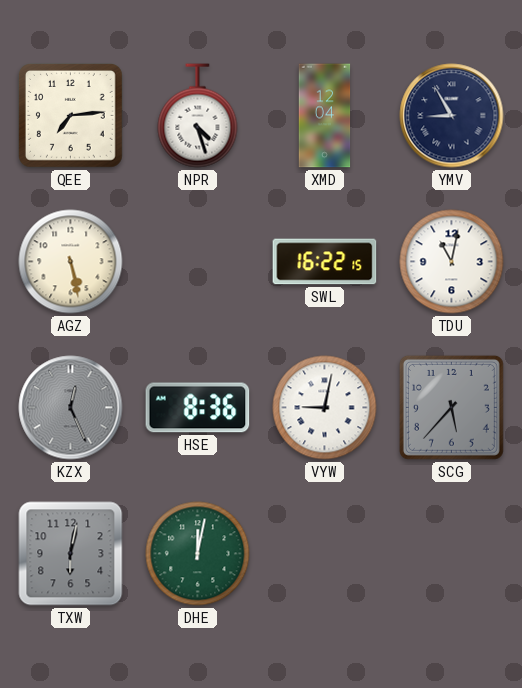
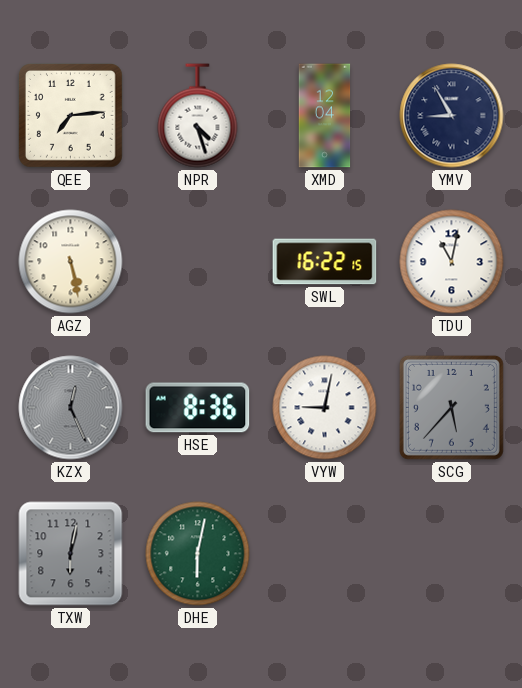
DHE: 12:02 -> 6:02 (198, 554)
